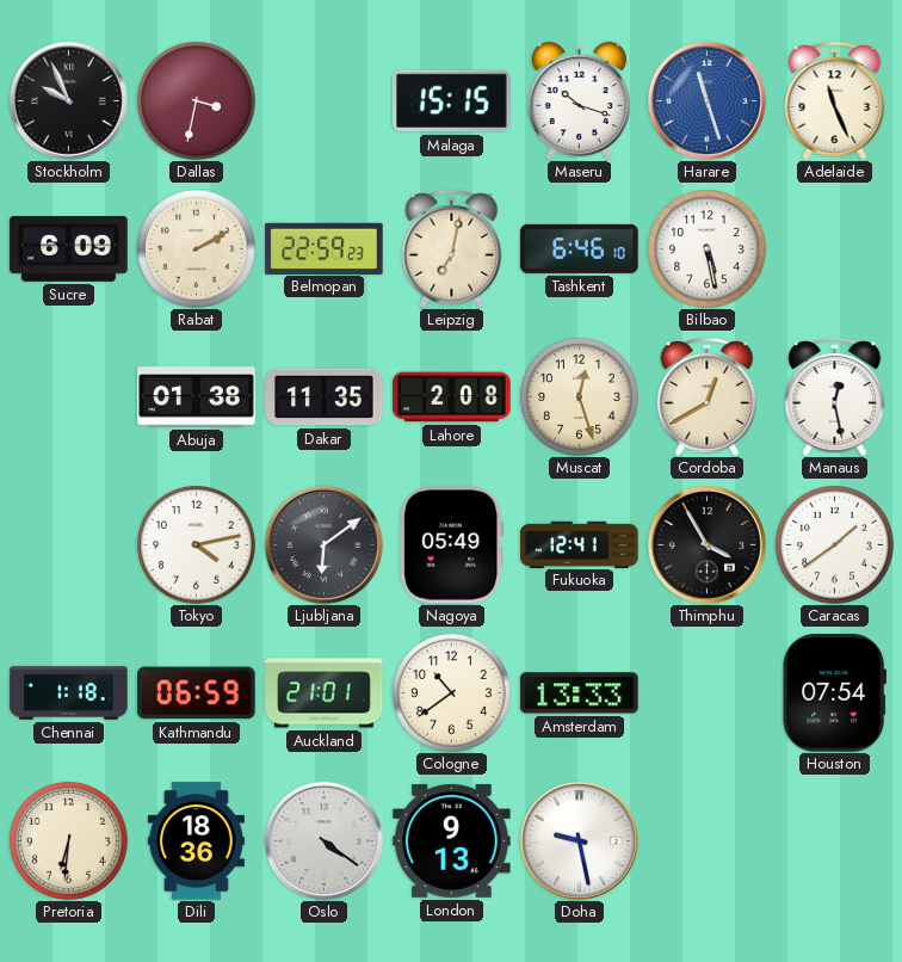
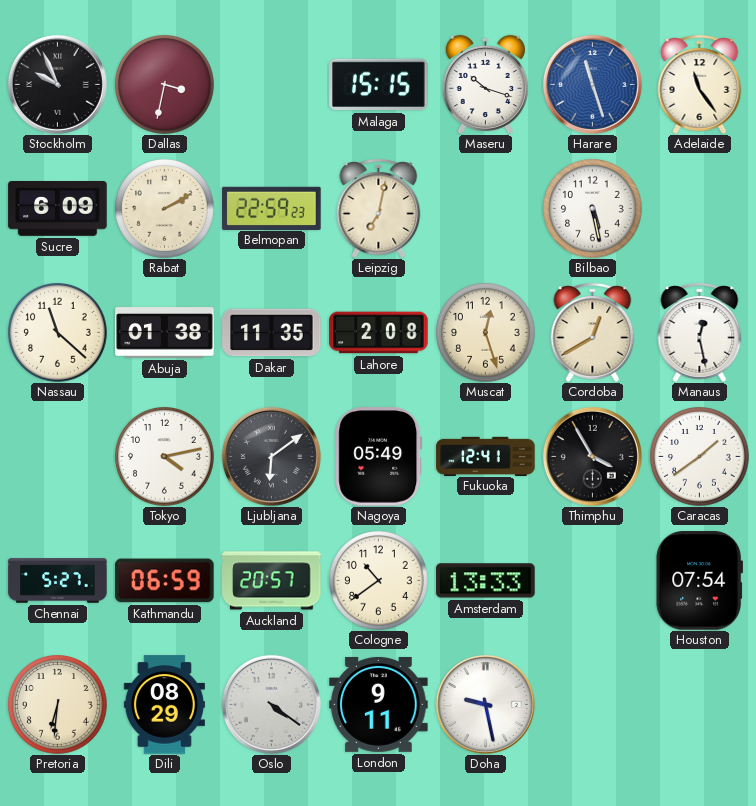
Adelaide: 11:26 -> 11:24 (700, 84)
Tashkent: 6:46 -> none (580, 248)
Nassau: none -> 11:22 (58, 333)
Chennai: 1:18 -> 5:27 (58, 581)
Auckland: 21:01 -> 20:57 (272, 581)
Dili: 18:36 -> 08:29 (164, 705)
London: 9:13 -> 9:11 (379, 704)
